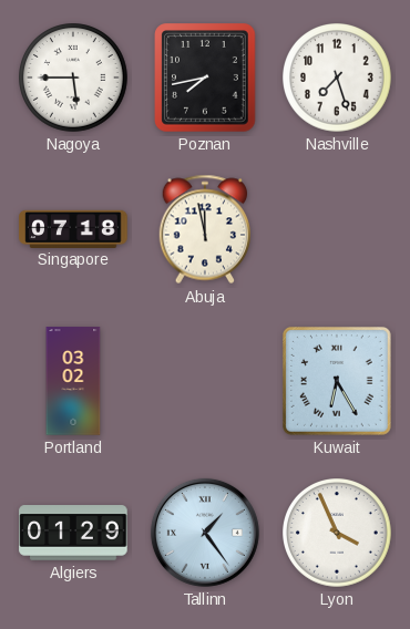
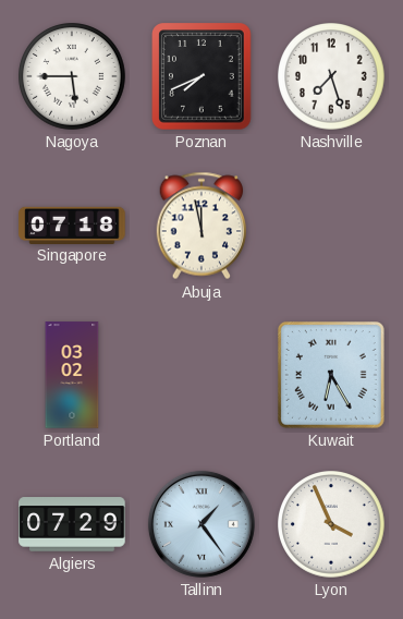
Poznan: 7:43 -> 7:41 (201, 76)
Algiers: 01:29 -> 07:29 (72, 524)
